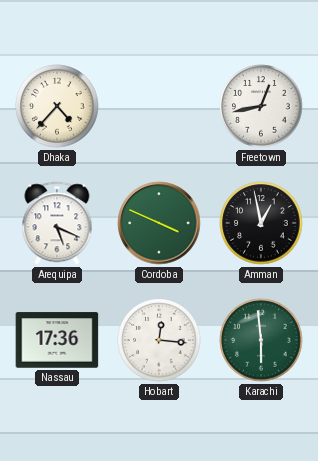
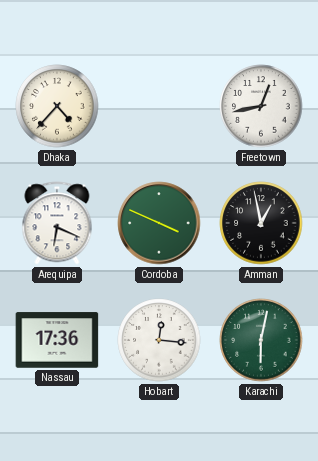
Arequipa: 5:19 -> 6:19 (57, 223)
Karachi: 5:59 -> 6:02 (261, 340)
